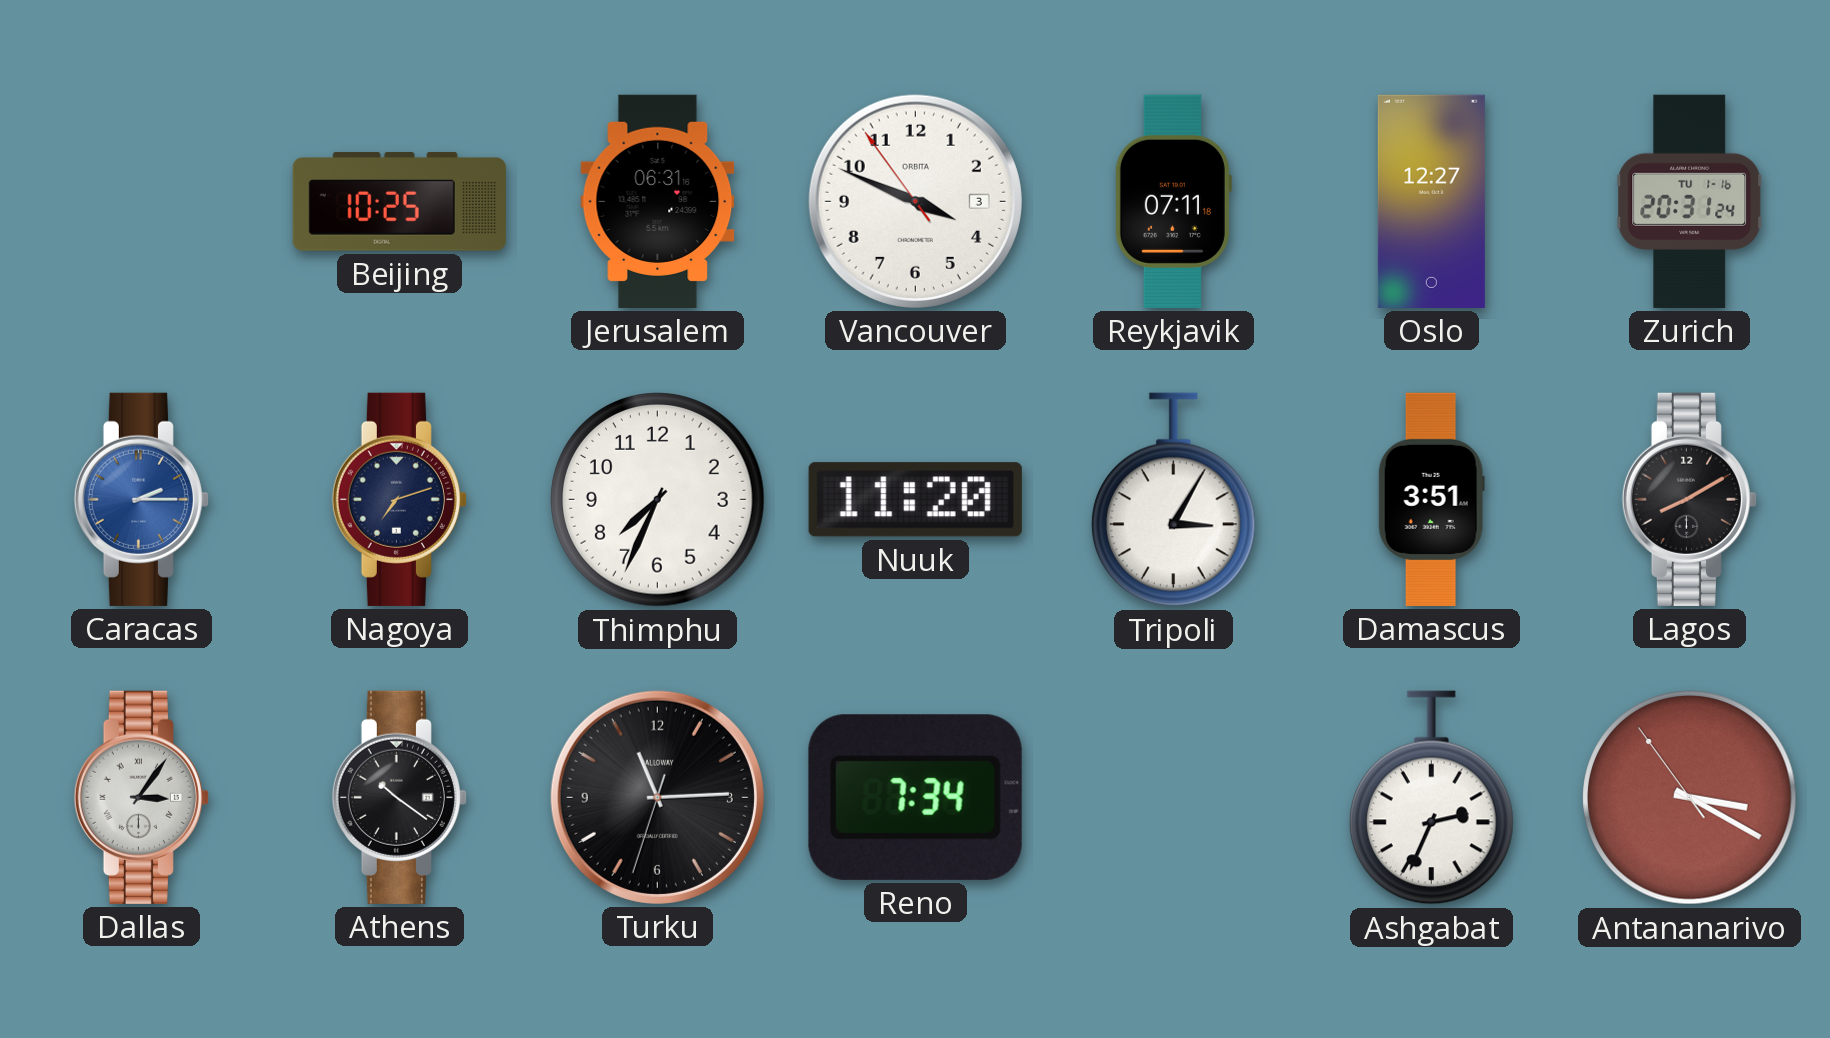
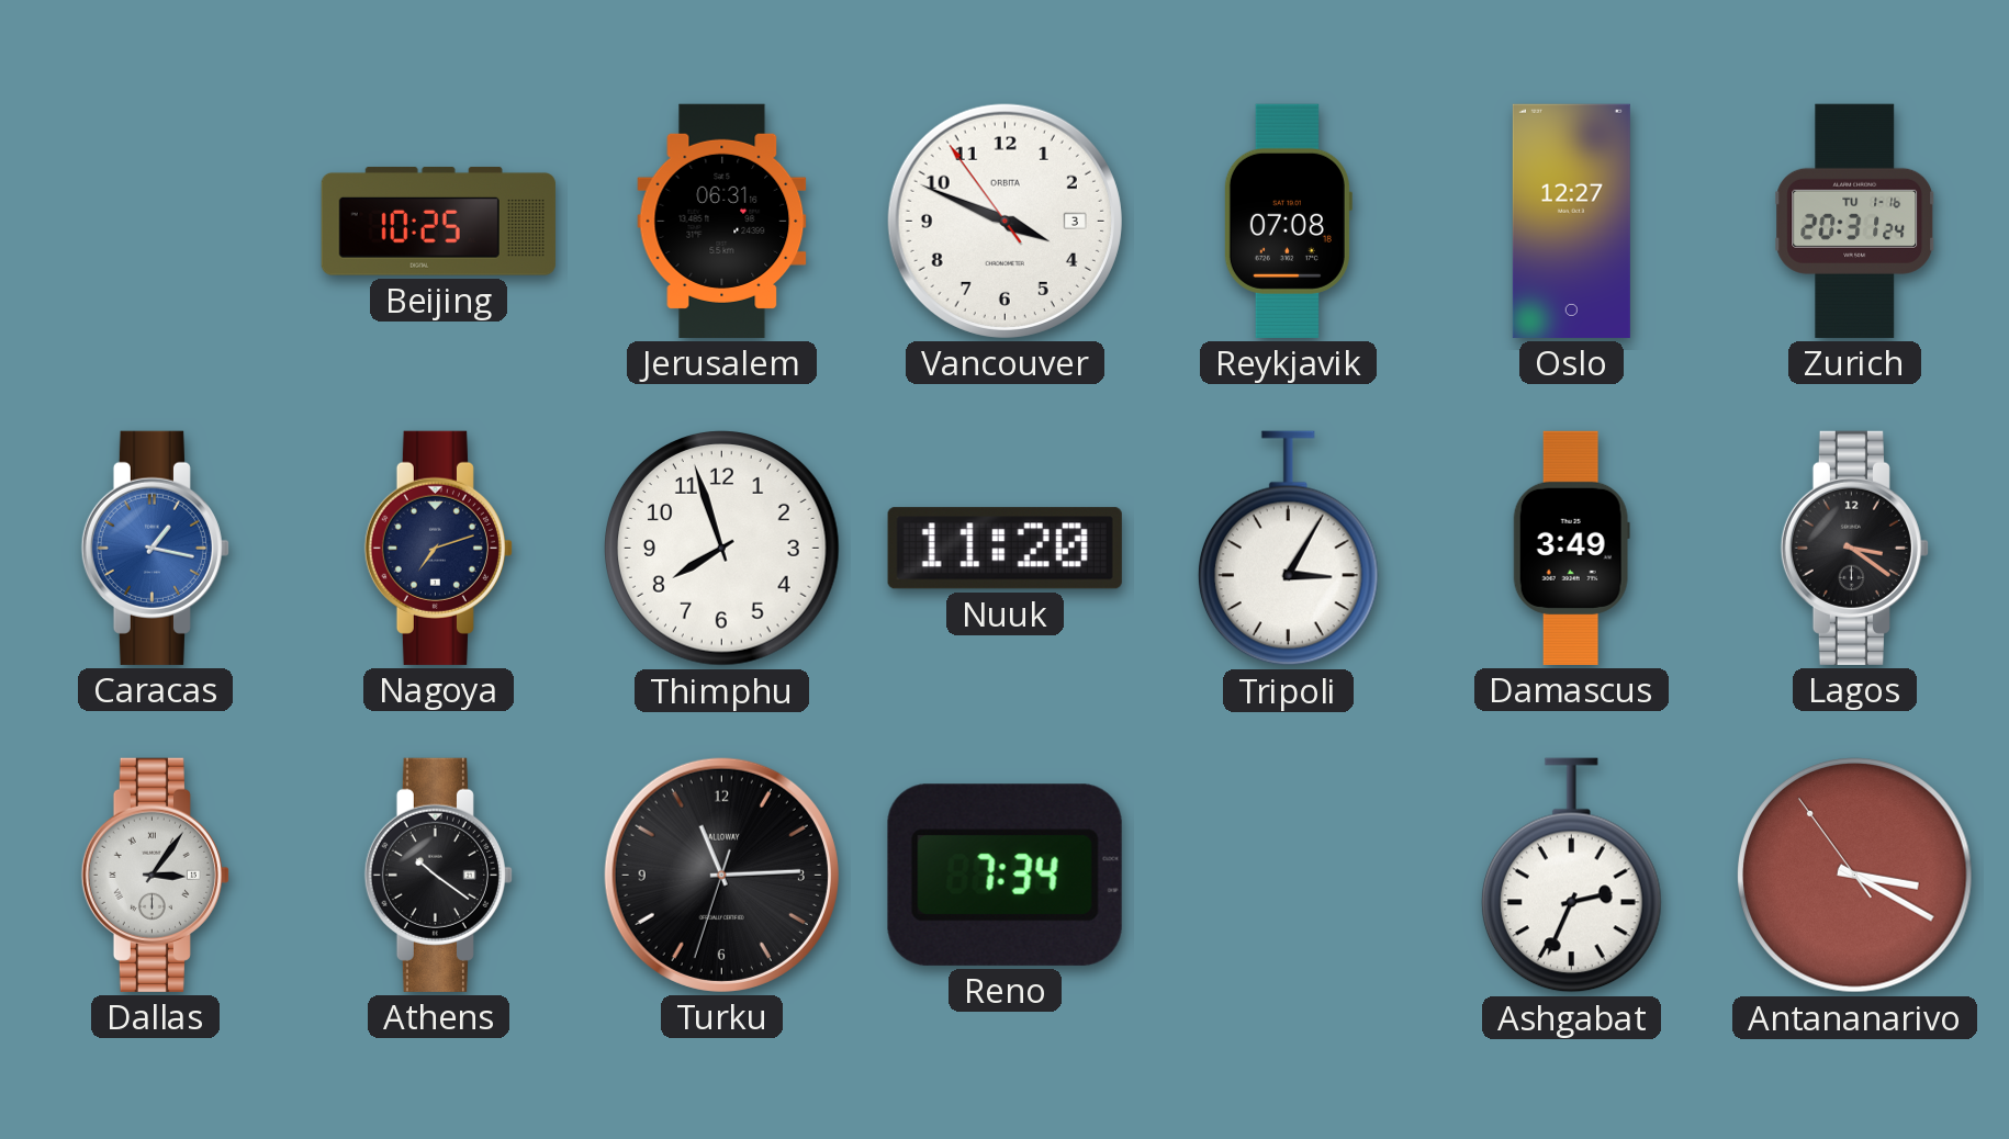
Reykjavik: 07:11 -> 07:08 (1288, 221)
Caracas: 2:15 -> 1:17 (155, 548)
Thimphu: 7:34 -> 7:57 (722, 549)
Damascus: 3:51 -> 3:49 (1571, 548)
Lagos: 8:10 -> 3:21 (1854, 548)
